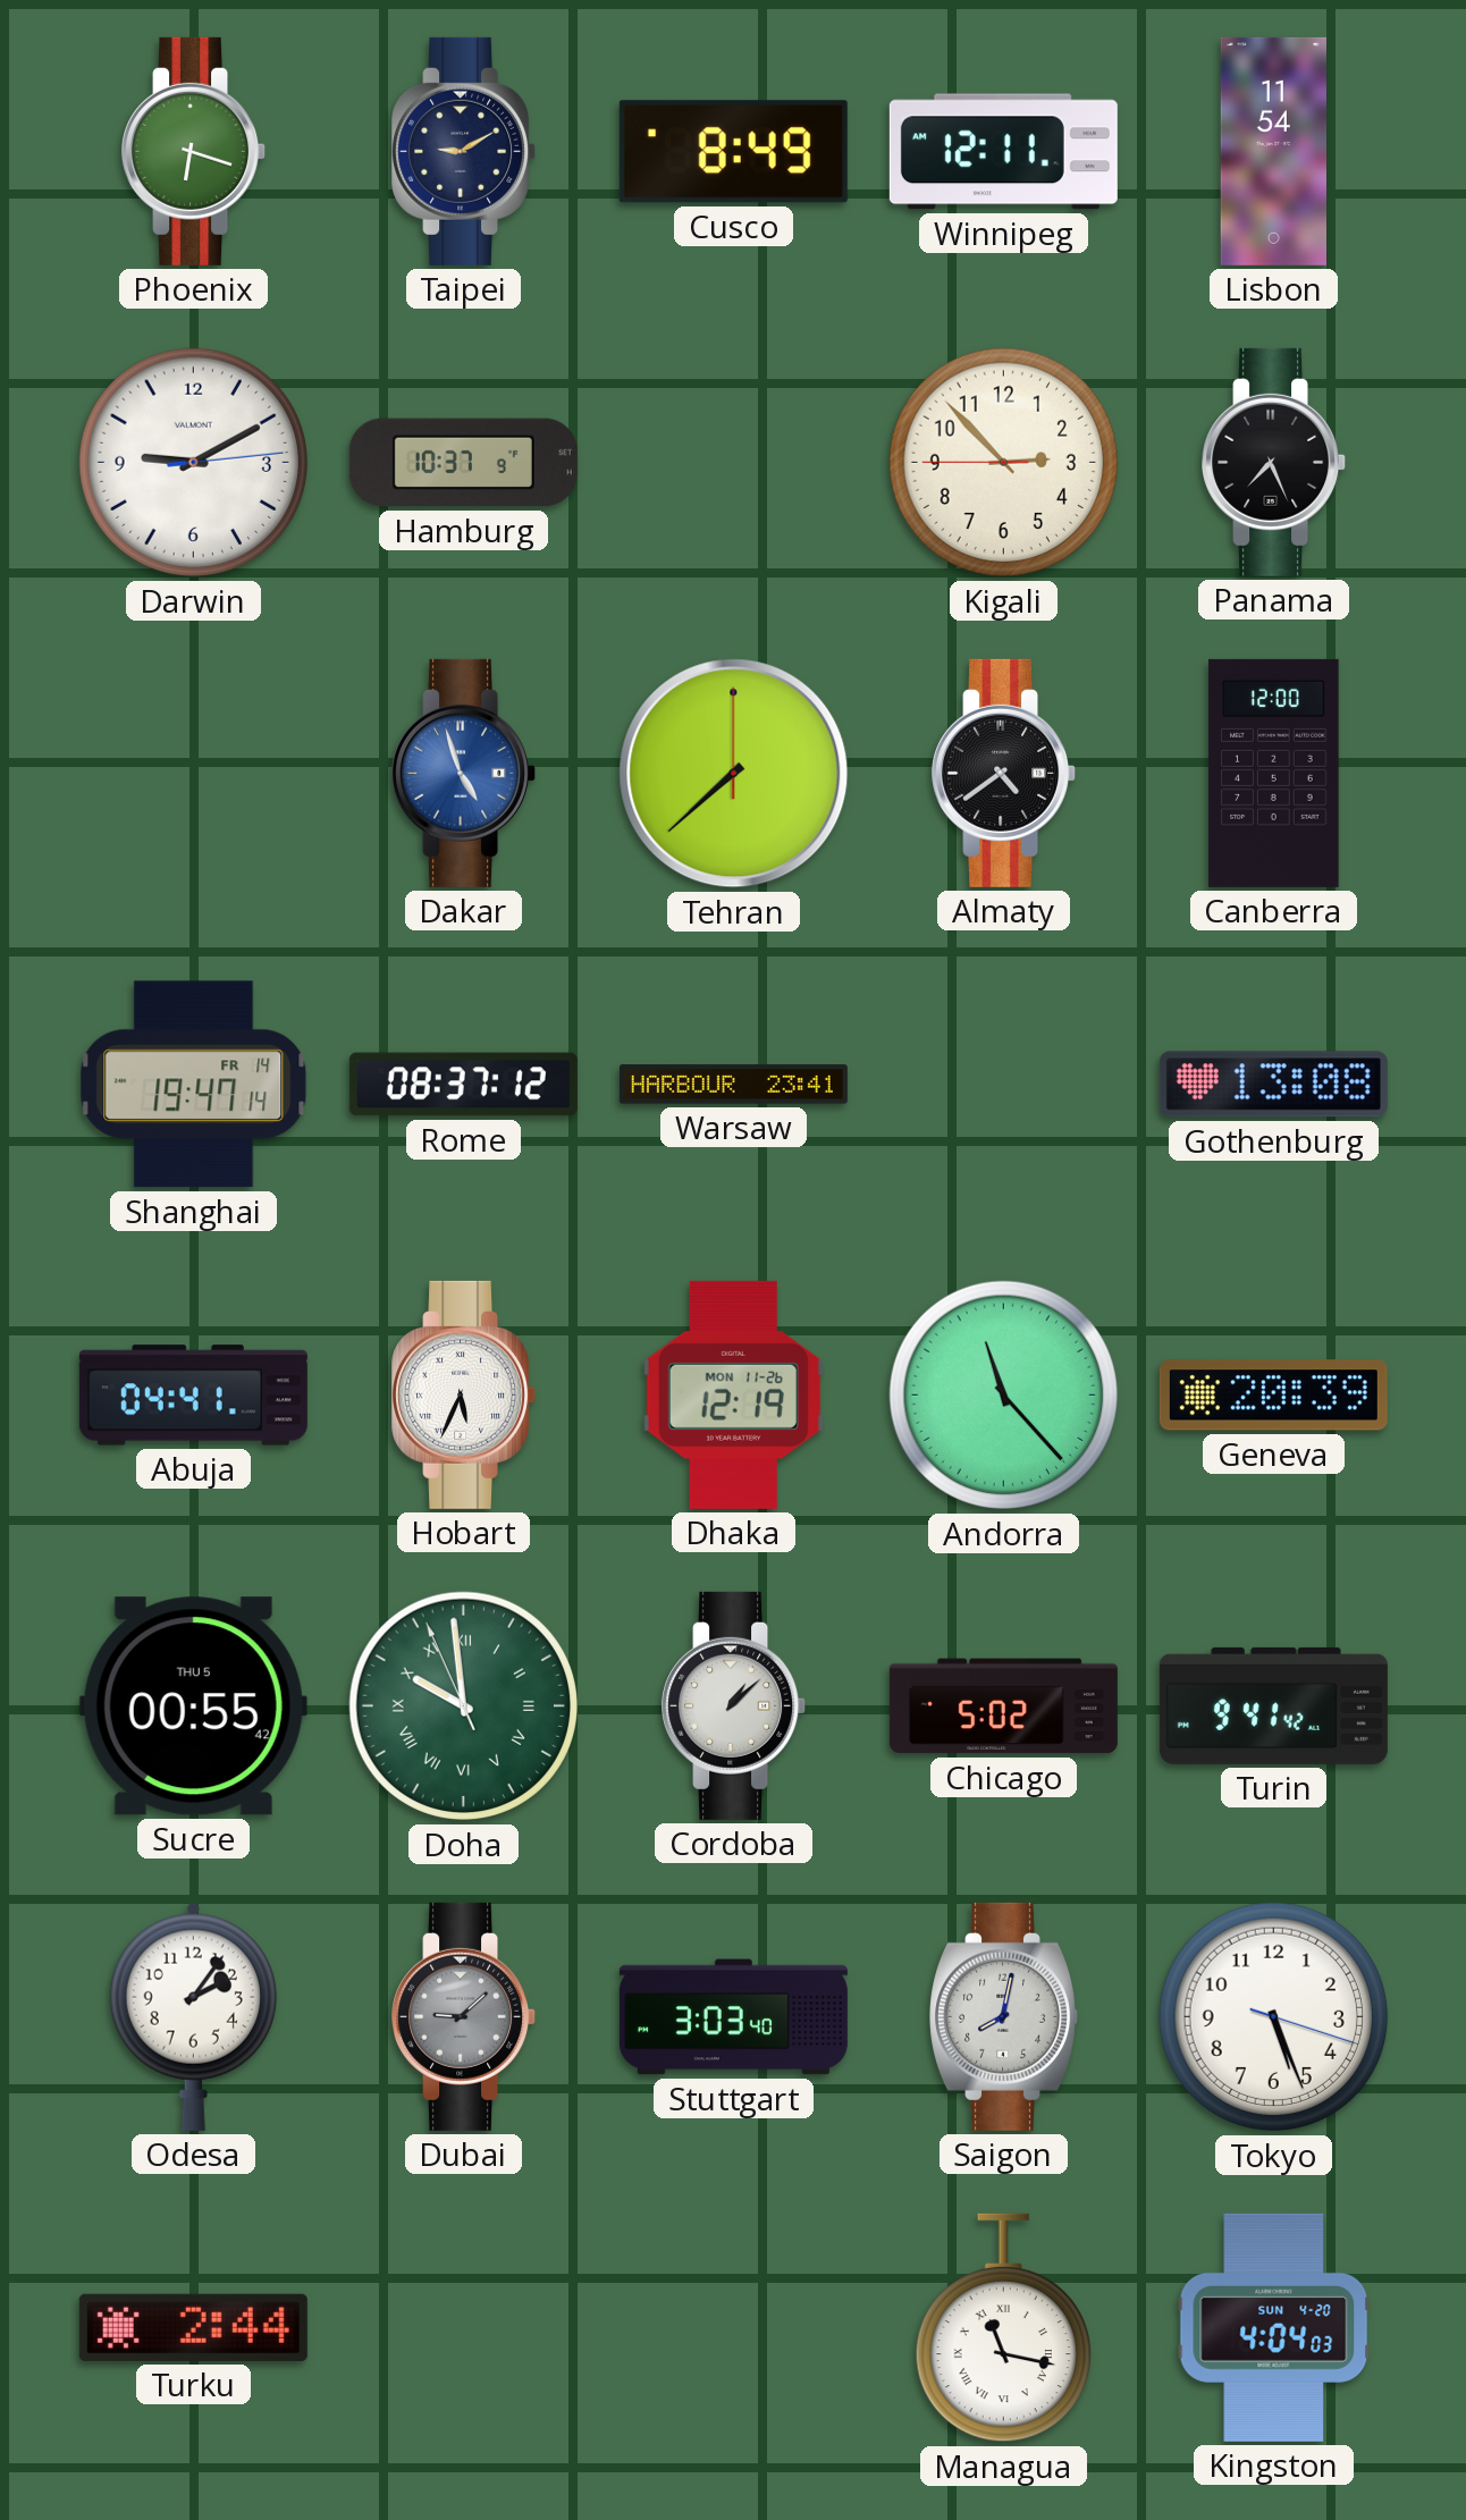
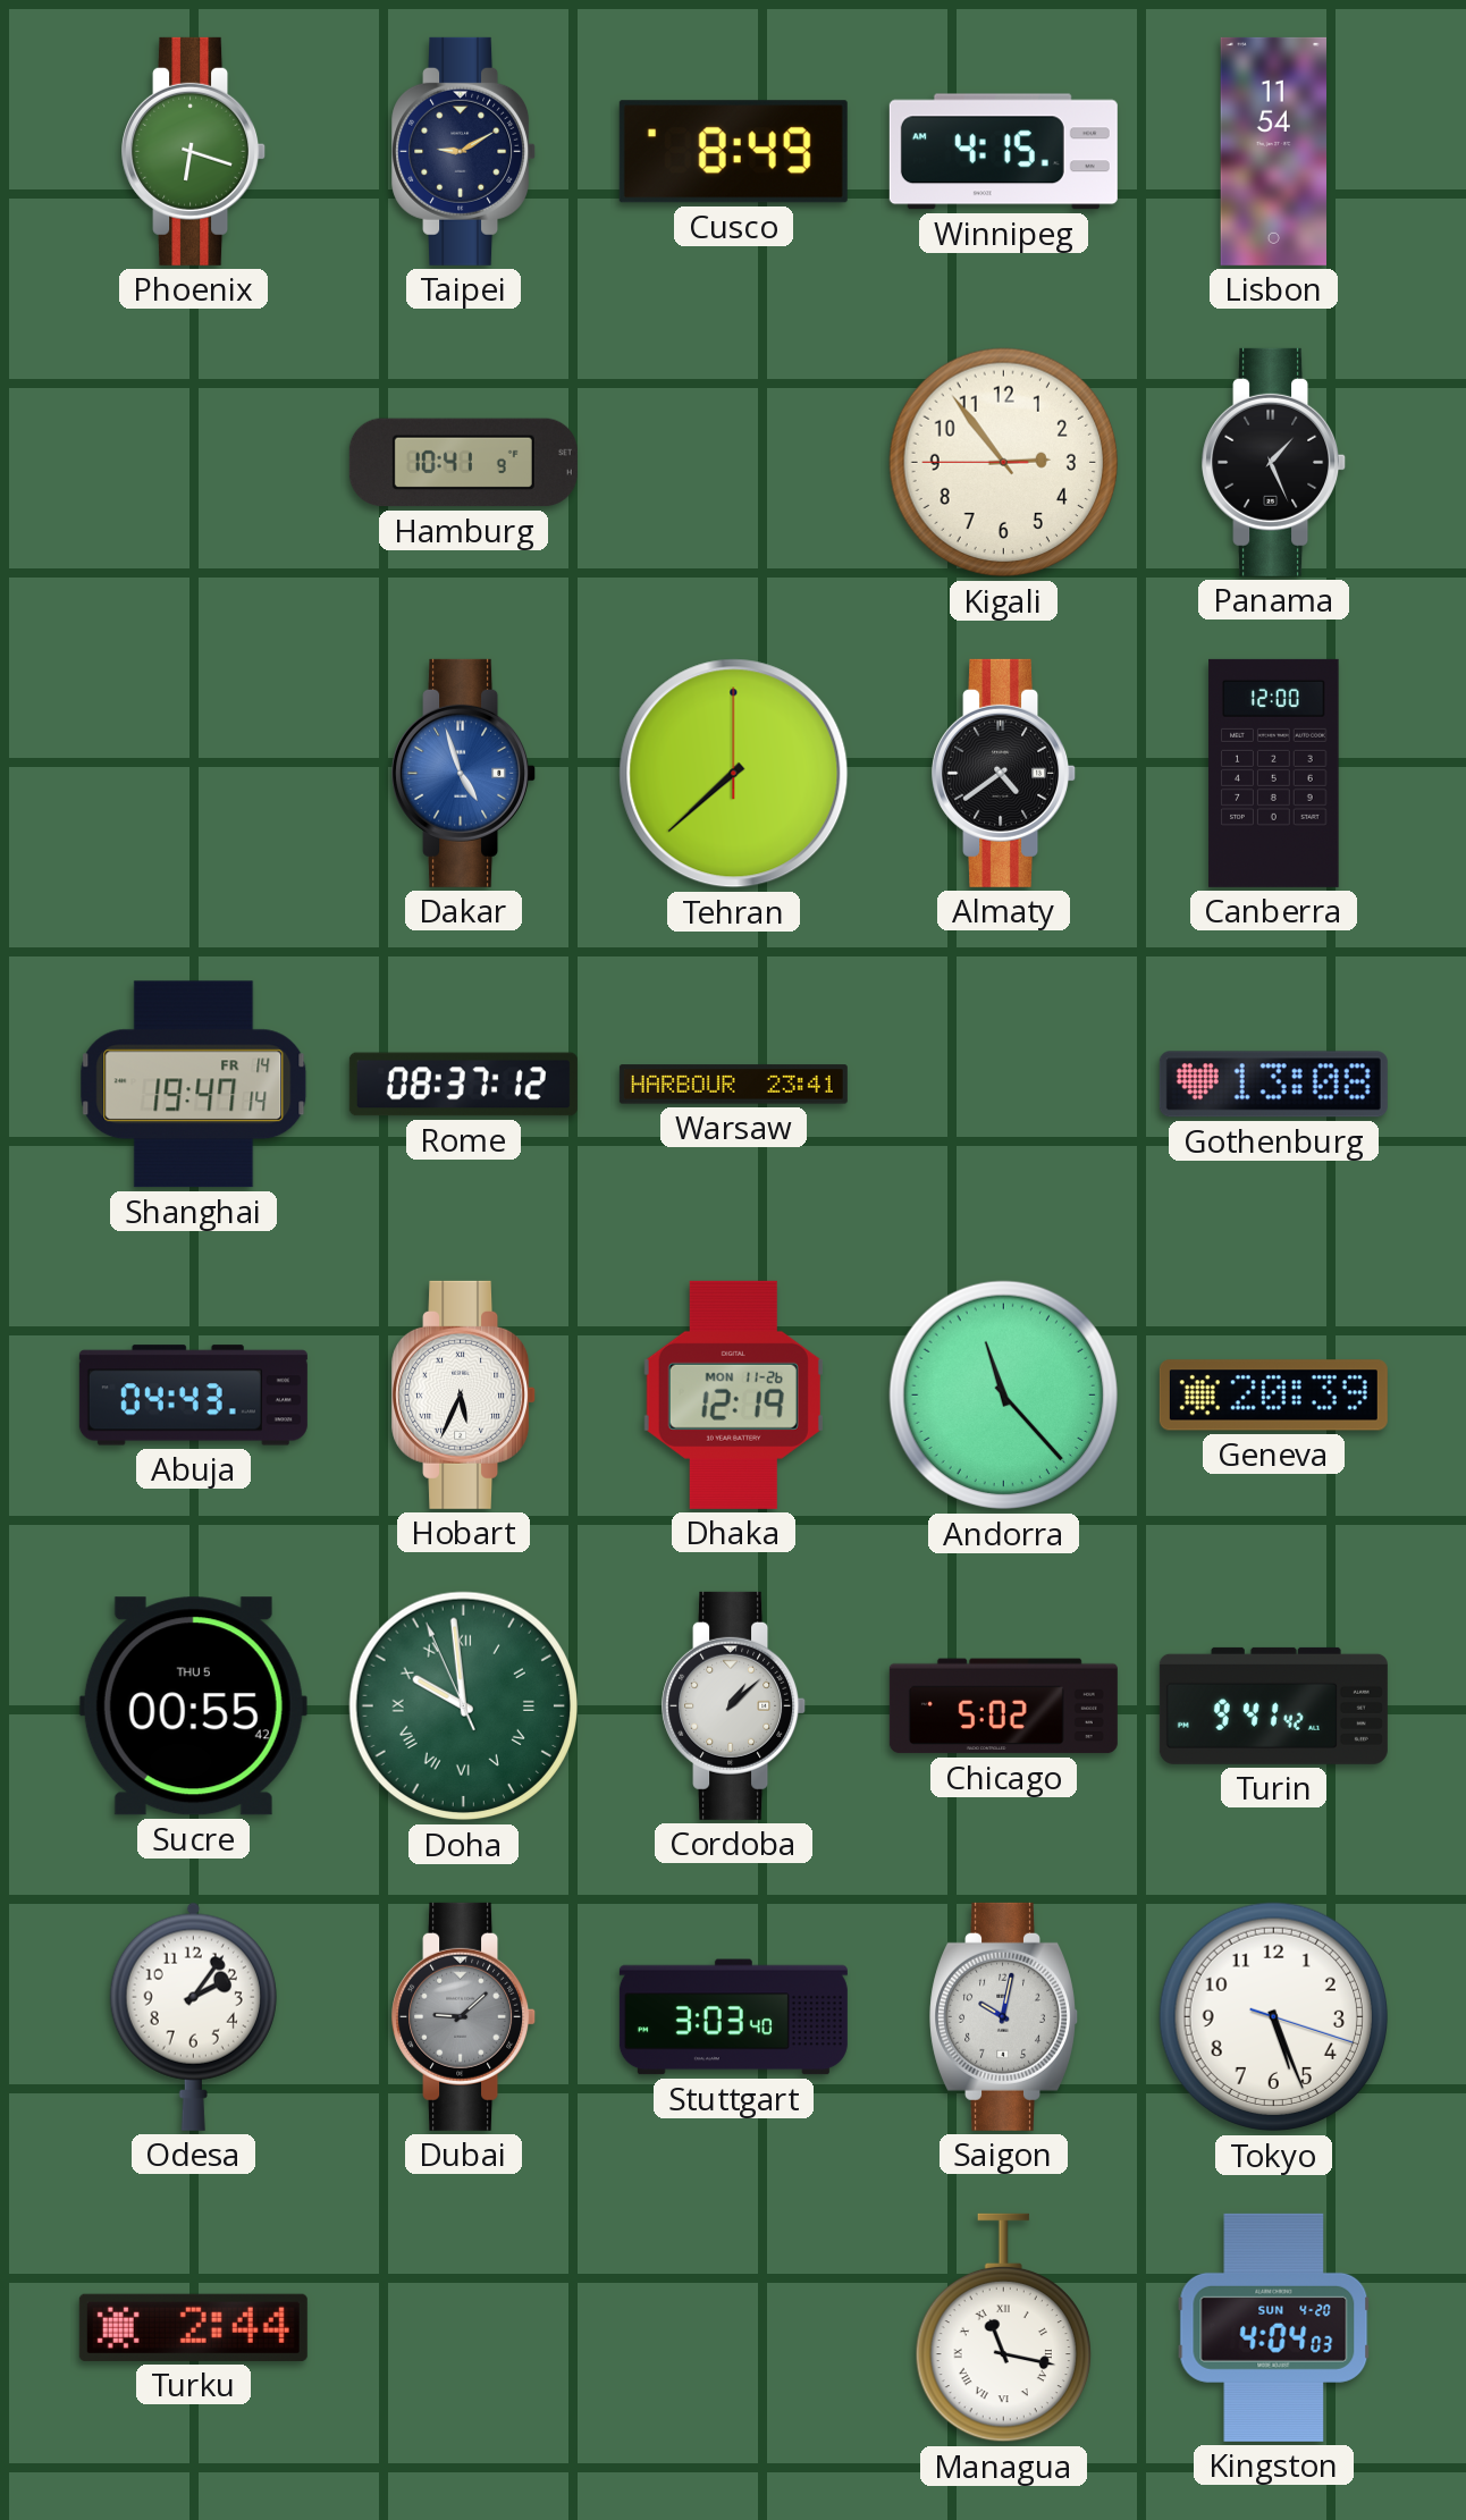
Winnipeg: 12:11 -> 4:15 (1003, 152)
Darwin: 9:10 -> none (194, 463)
Hamburg: 10:37 -> 10:41 (463, 463)
Kigali: 2:52 -> 2:53 (1004, 463)
Panama: 7:26 -> 1:26 (1274, 462)
Abuja: 04:41 -> 04:43 (193, 1396)
Saigon: 8:02 -> 10:02 (1003, 2016)
